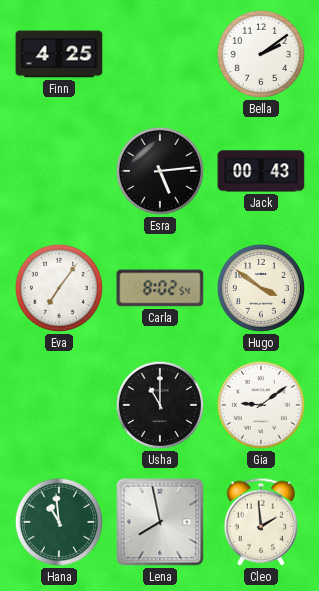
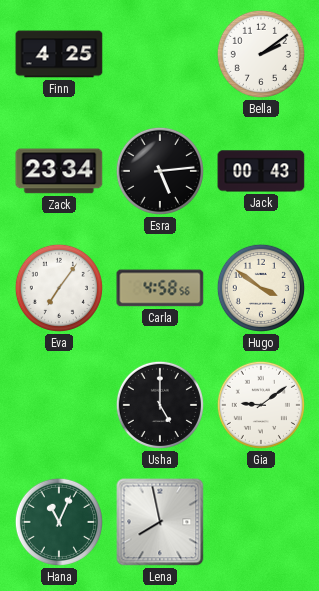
Zack: none -> 23:34 (59, 171)
Carla: 8:02 -> 4:58 (160, 288)
Usha: 11:00 -> 5:00 (160, 405)
Hana: 10:59 -> 11:04 (59, 522)
Cleo: 1:59 -> none (261, 522)
